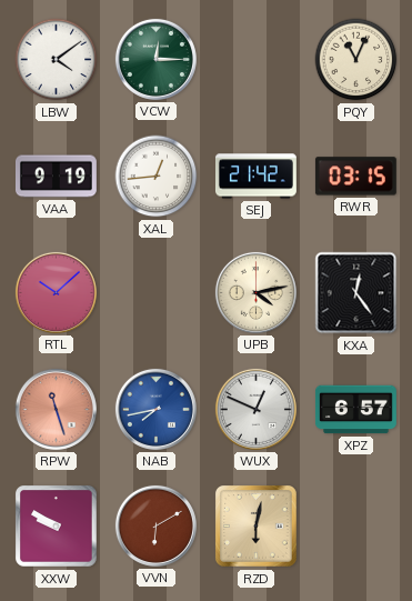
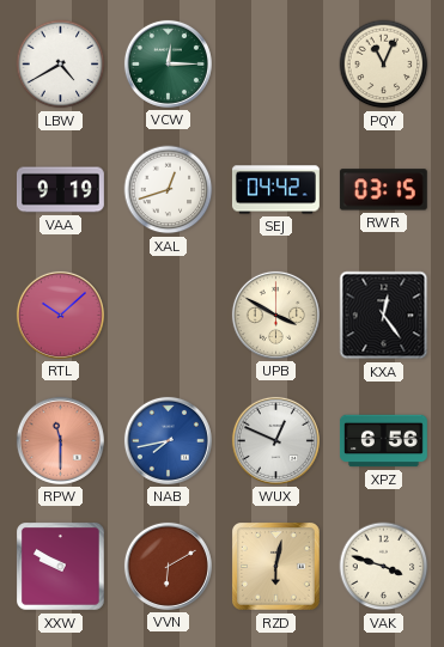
LBW: 4:09 -> 4:40 (61, 65)
XAL: 12:44 -> 12:42 (169, 190)
SEJ: 21:42 -> 04:42 (275, 190)
UPB: 4:13 -> 3:50 (275, 315)
RPW: 11:27 -> 11:30 (60, 440)
XPZ: 6:57 -> 6:56 (383, 441)
VAK: none -> 3:48 (384, 567)
